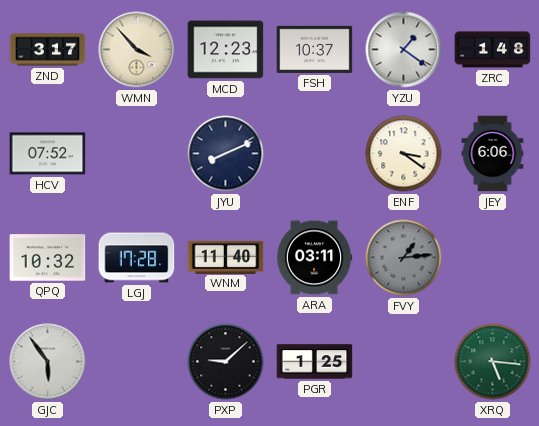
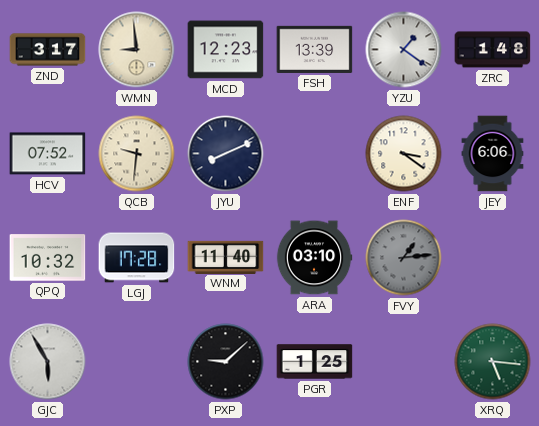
WMN: 3:53 -> 8:59 (137, 50)
FSH: 10:37 -> 13:39 (315, 49)
QCB: none -> 9:31 (137, 154)
ARA: 03:11 -> 03:10 (314, 258)
GJC: 5:54 -> 5:55 (48, 362)
